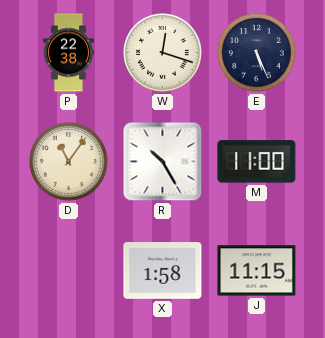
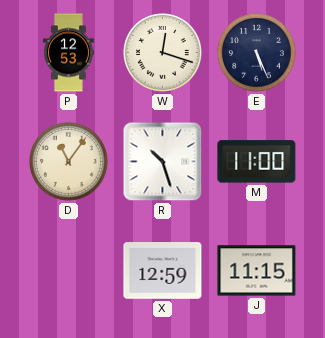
P: 22:38 -> 12:53 (68, 53)
R: 10:25 -> 10:27 (163, 162)
X: 1:58 -> 12:59 (163, 271)
